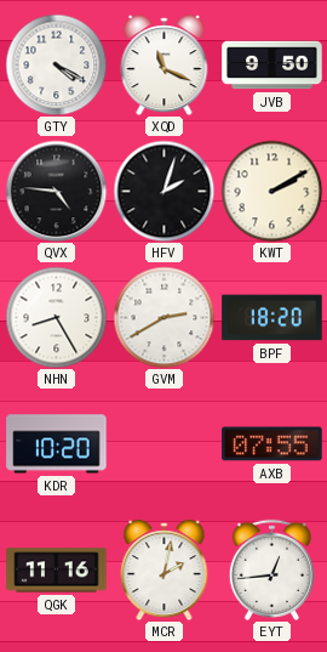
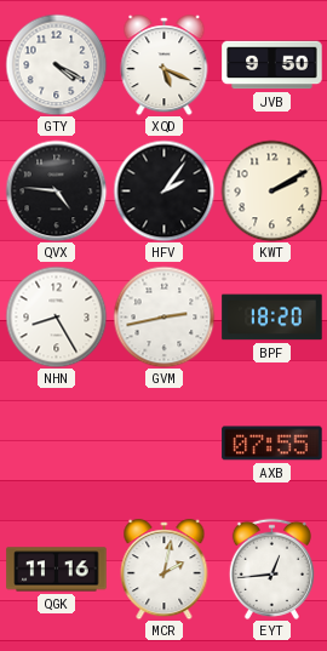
XQD: 11:19 -> 5:19 (165, 65)
HFV: 2:03 -> 2:06 (163, 190)
GVM: 2:40 -> 2:43 (163, 316)
KDR: 10:20 -> none (57, 444)
